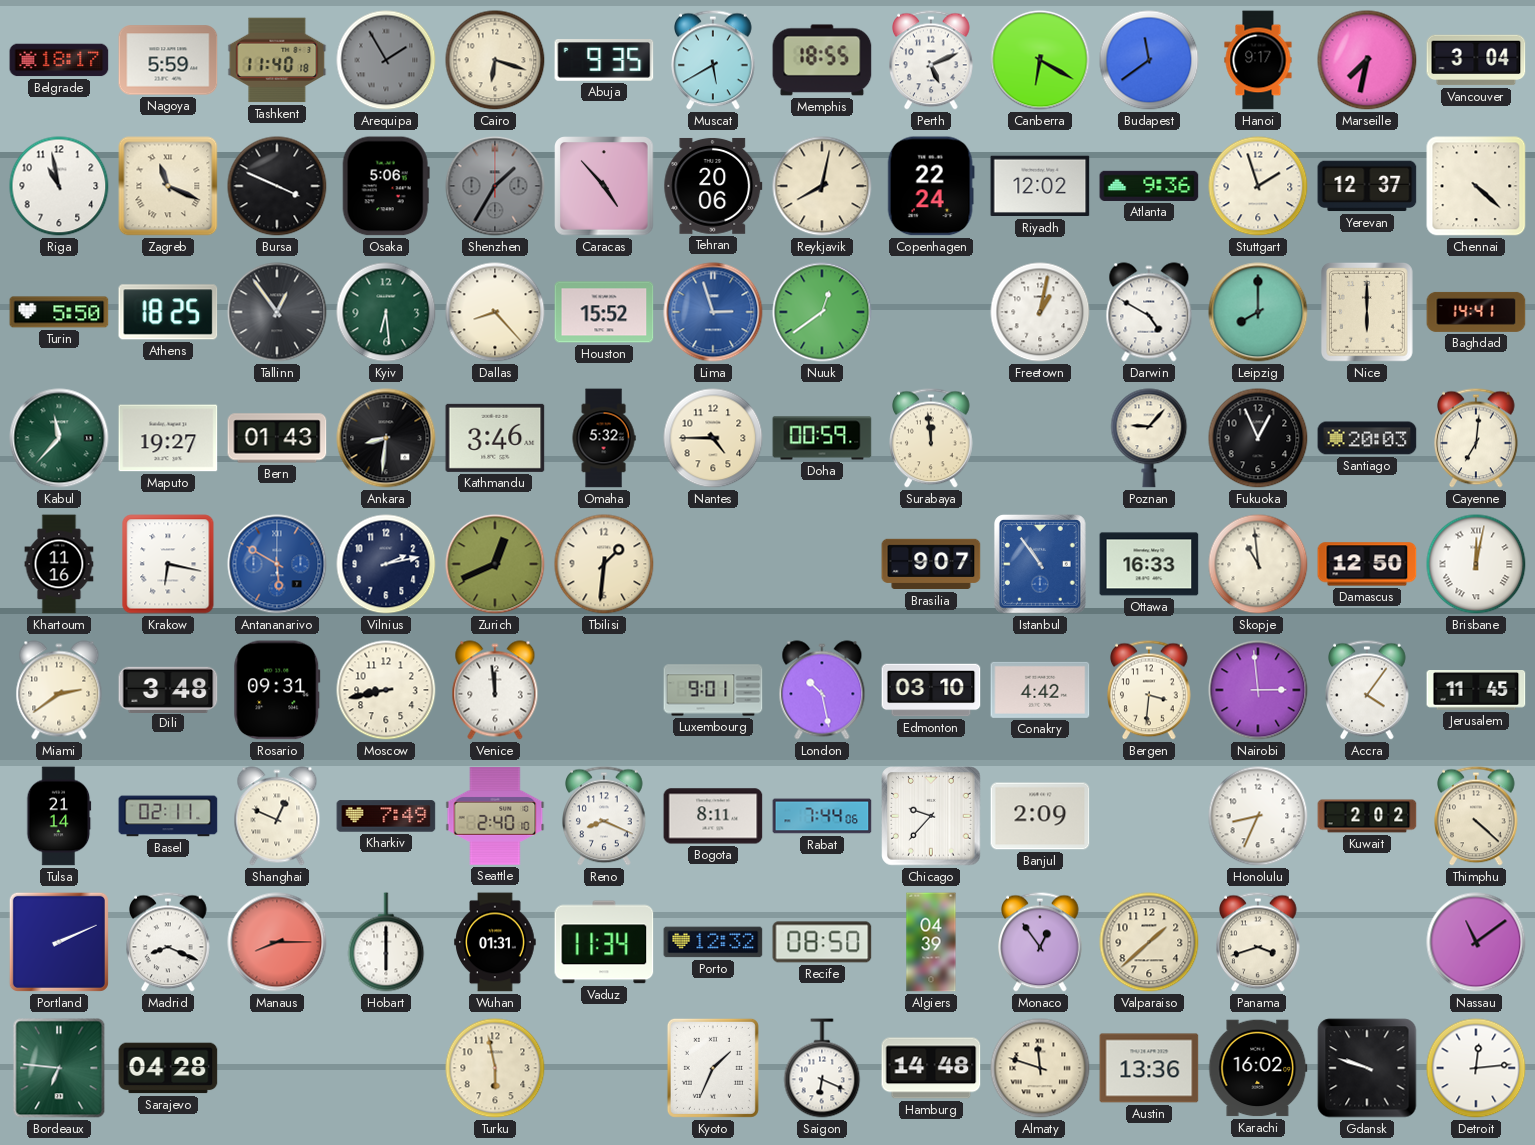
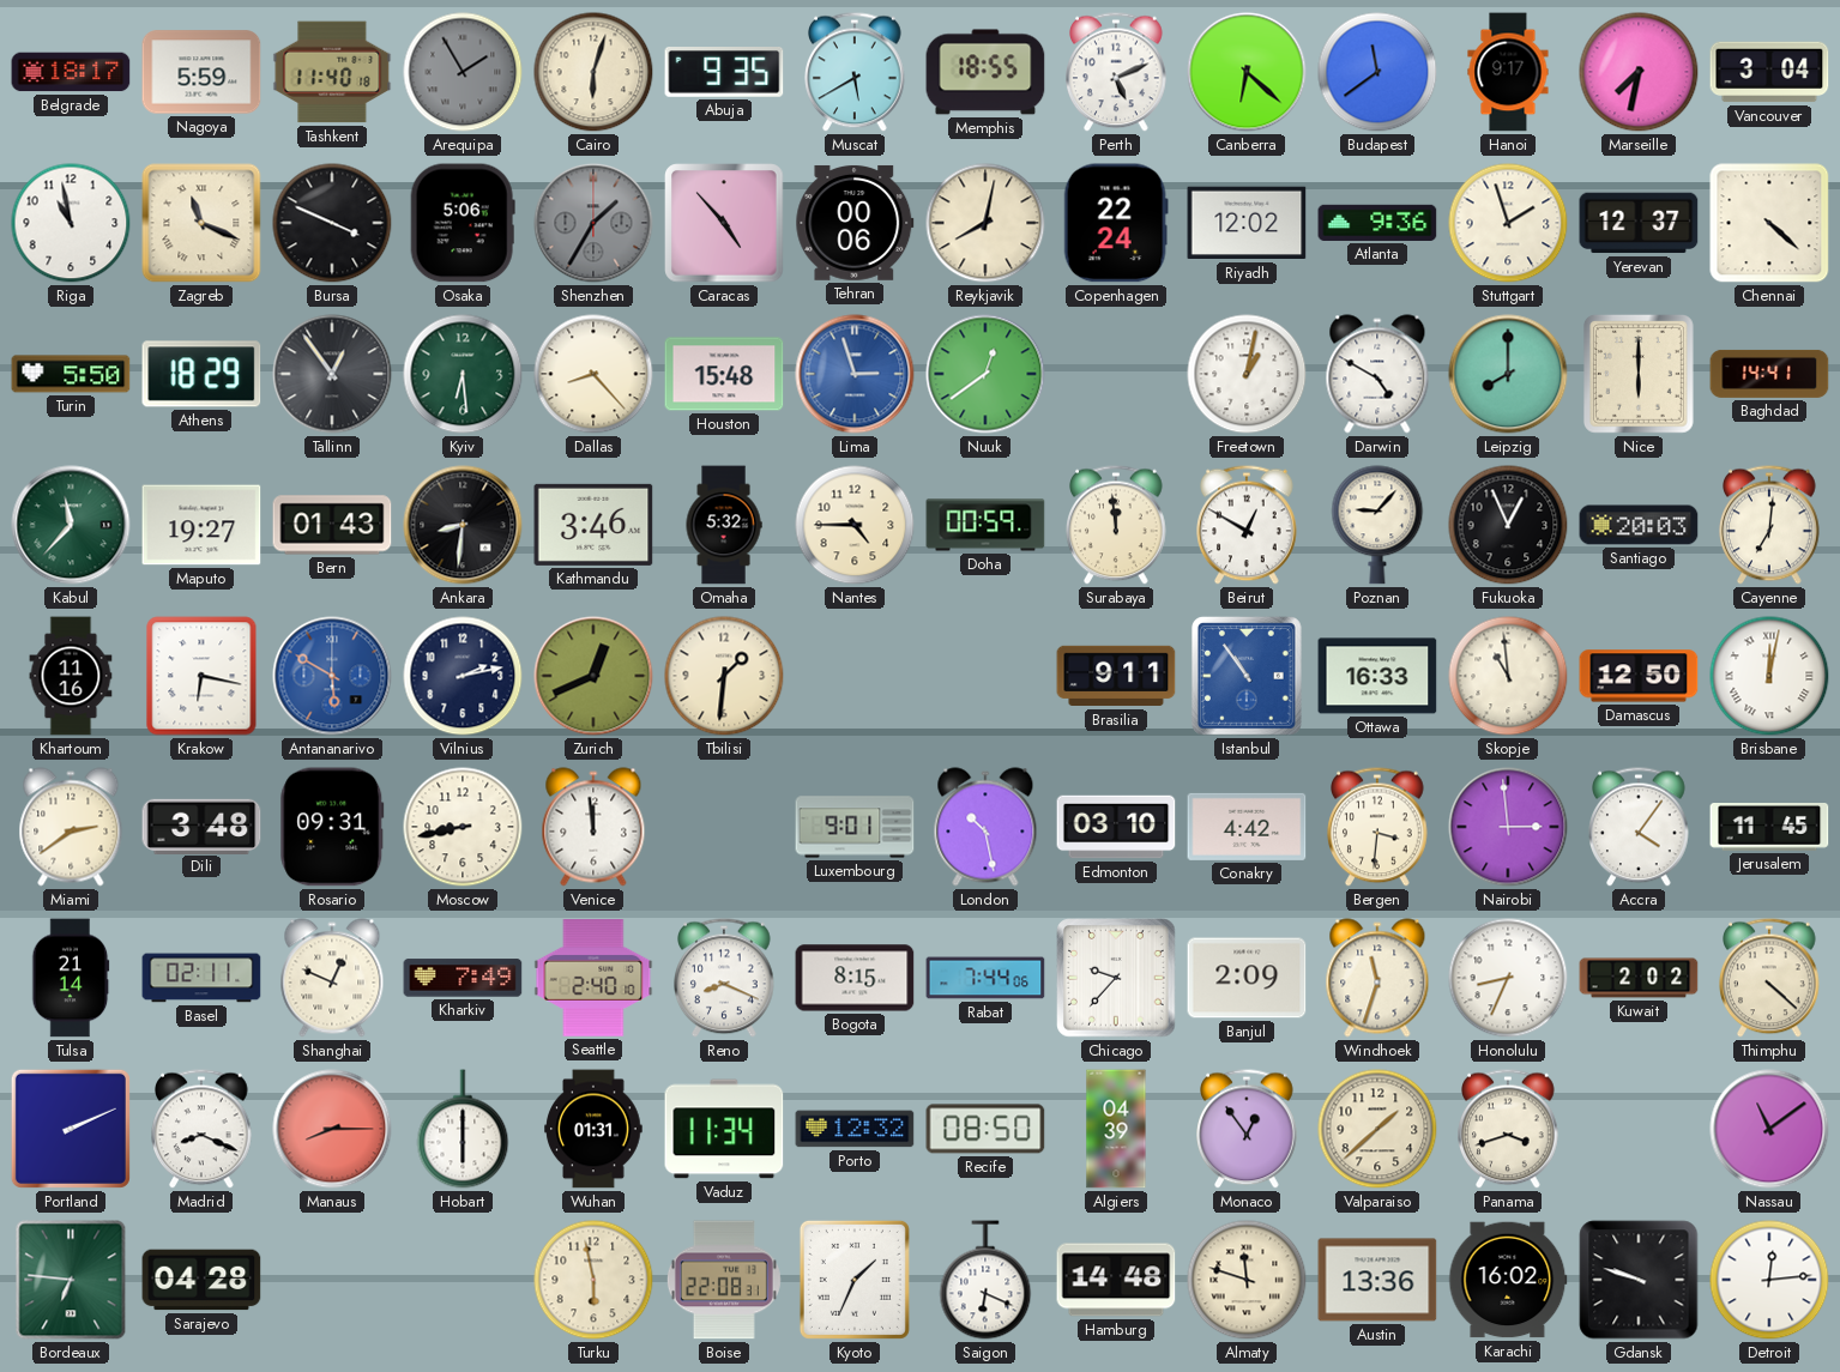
Cairo: 6:18 -> 6:03 (593, 72)
Canberra: 6:20 -> 6:22 (1247, 72)
Tehran: 20:06 -> 00:06 (855, 223)
Athens: 18:25 -> 18:29 (201, 374)
Houston: 15:52 -> 15:48 (724, 374)
Beirut: none -> 12:50 (1248, 525)
Brasilia: 9:07 -> 9:11 (1116, 676)
Bogota: 8:11 -> 8:15 (855, 978)
Windhoek: none -> 11:33 (1377, 978)
Boise: none -> 22:08 (724, 1280)
